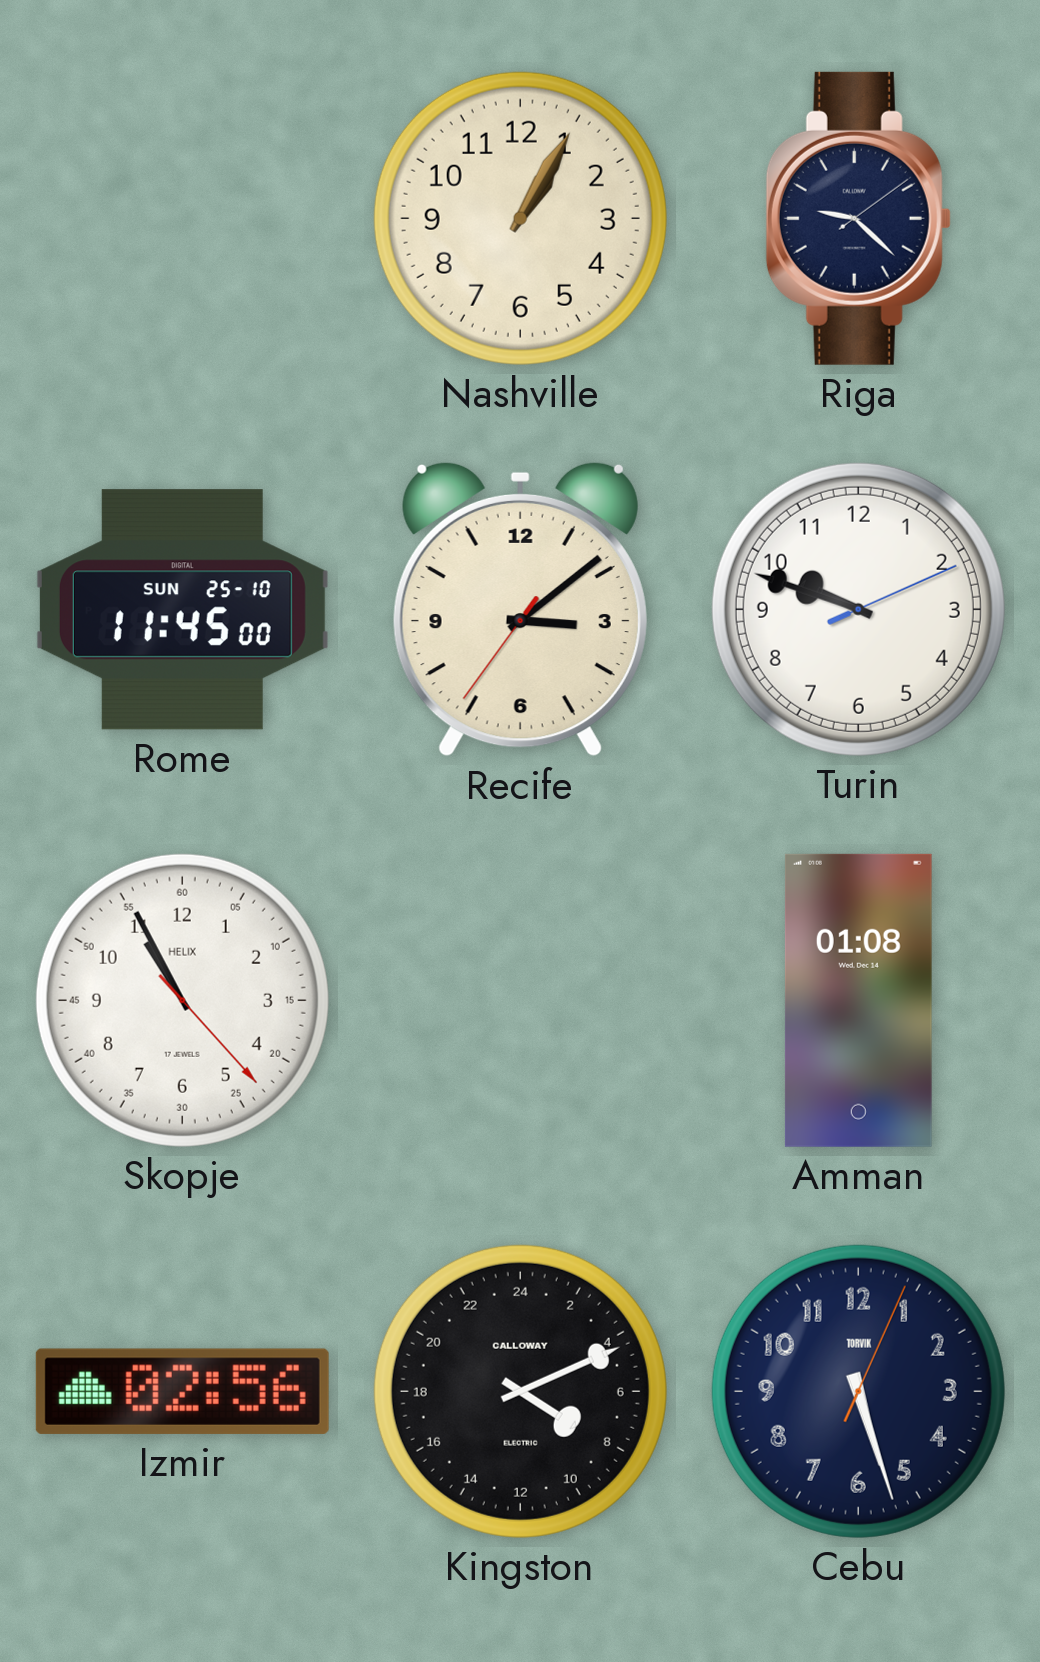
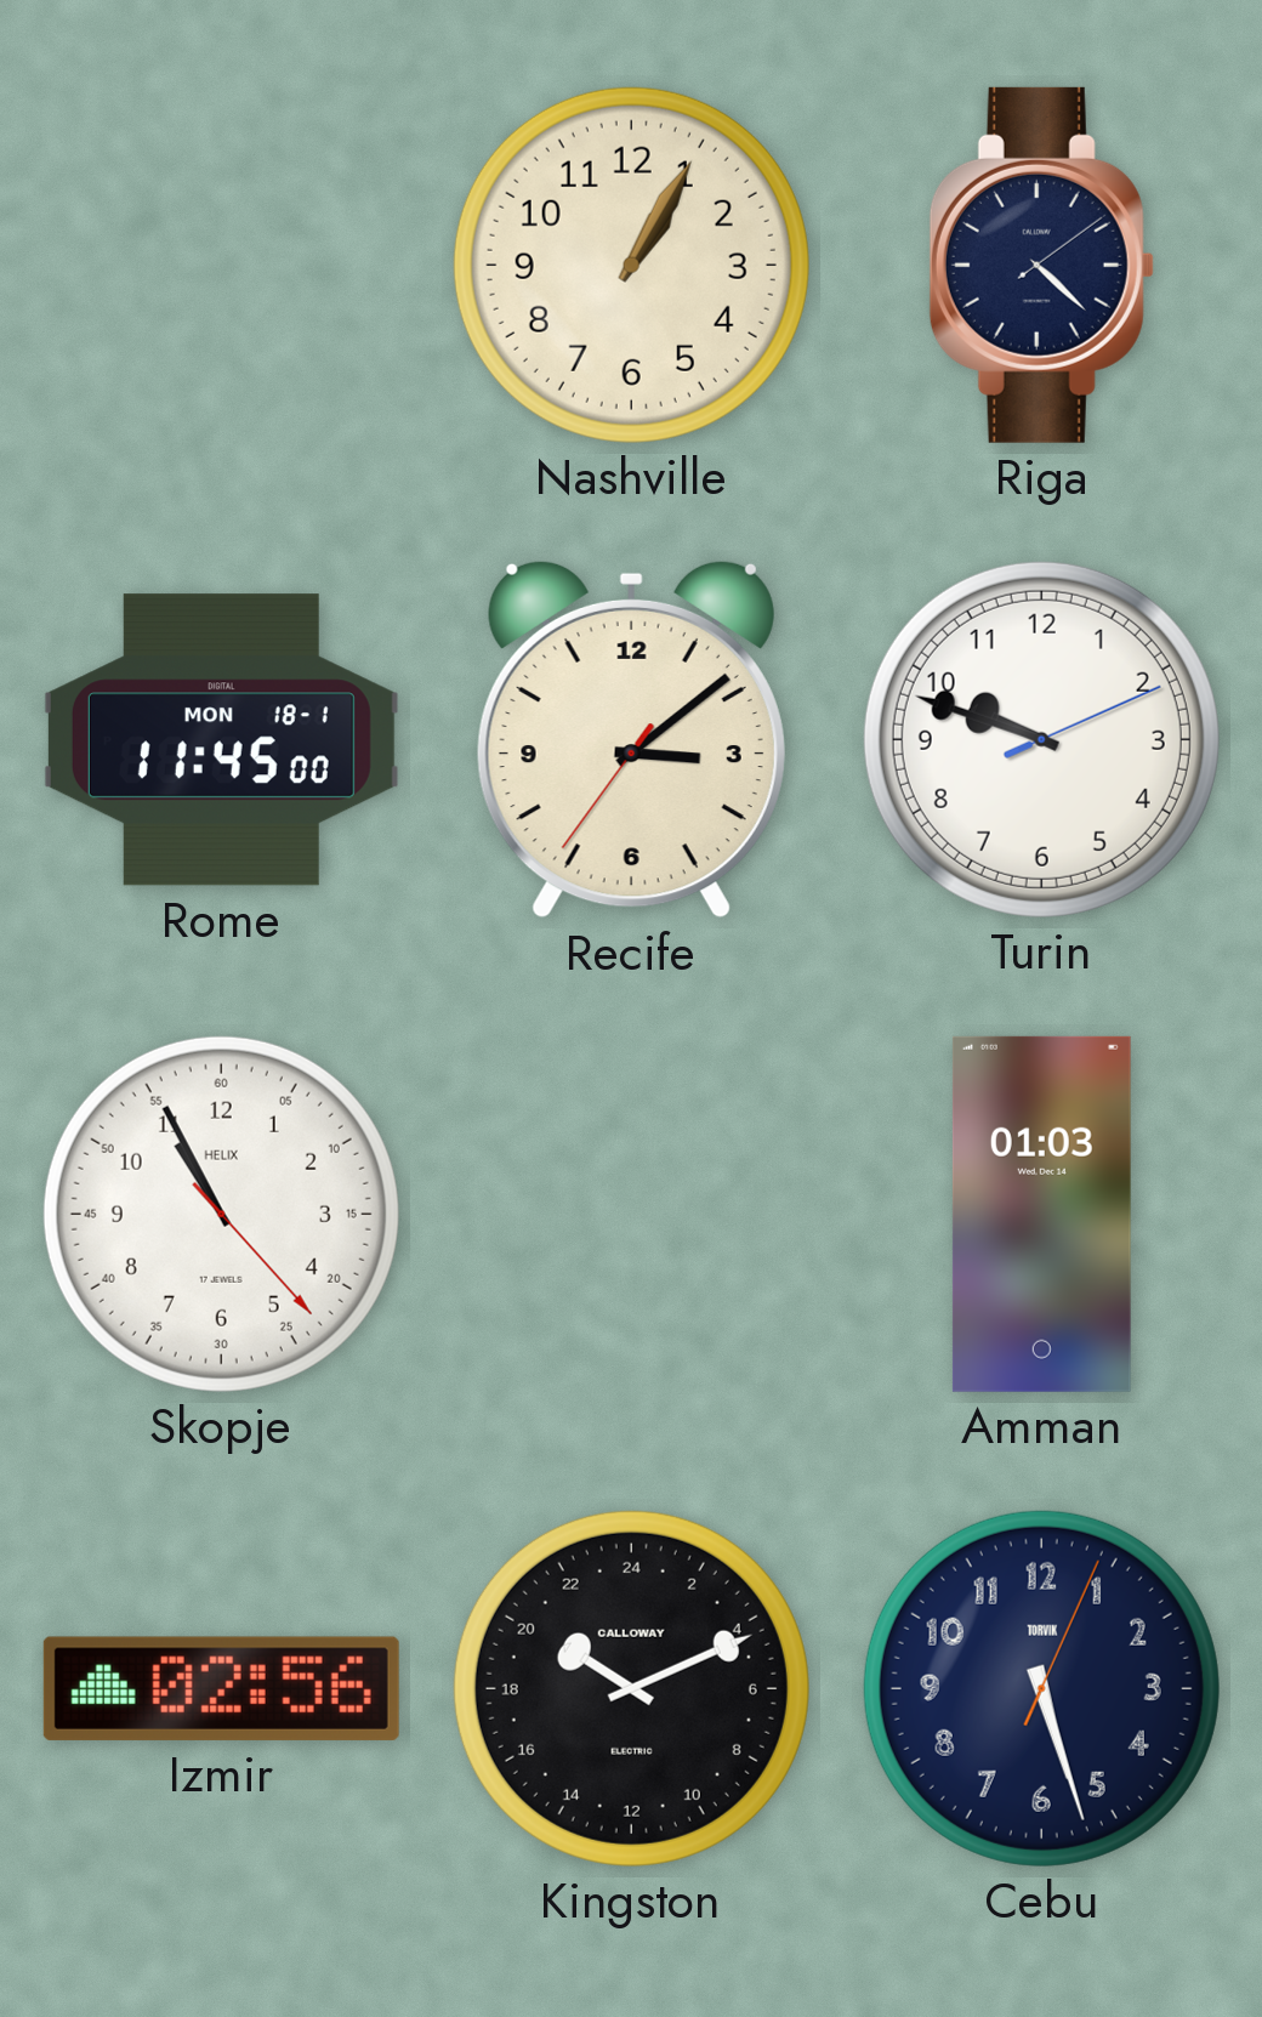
Riga: 9:22 -> 4:22 (1041, 265)
Rome date: SUN 25-10 -> MON 18-1 (221, 740)
Amman: 01:08 -> 01:03 (1041, 1214)
Kingston: 8:11 -> 20:11 (631, 1688)
